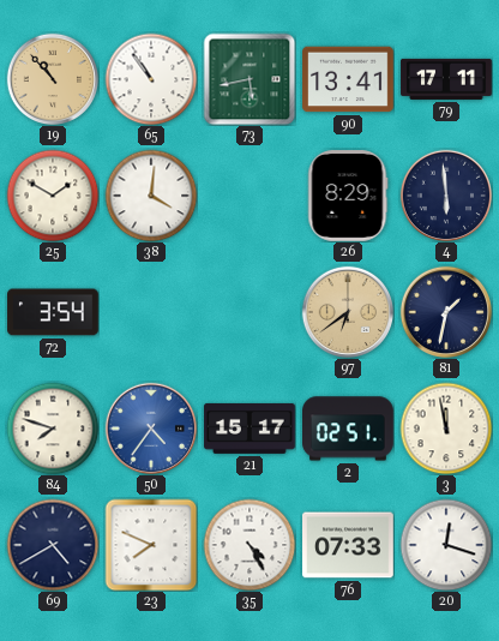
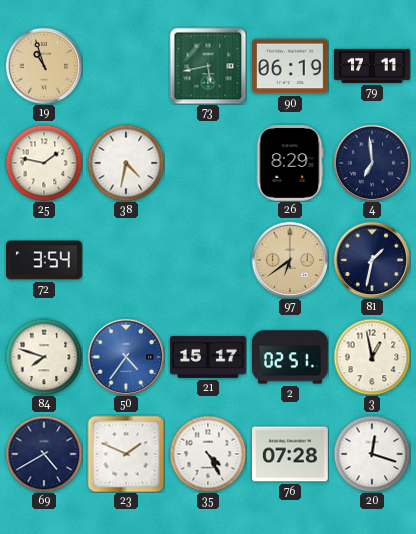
19: 10:53 -> 10:57 (44, 66)
65: 10:54 -> none (151, 79)
90: 13:41 -> 06:19 (290, 66)
25: 1:50 -> 1:47 (44, 163)
38: 4:01 -> 4:32 (126, 163)
4: 5:59 -> 6:59 (372, 163)
3: 11:58 -> 12:58 (372, 357)
23: 7:49 -> 1:49 (126, 454)
76: 07:33 -> 07:28 (291, 454)
